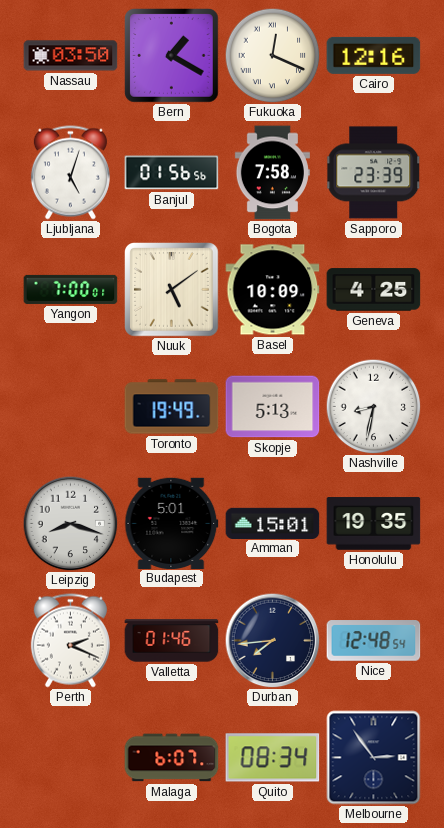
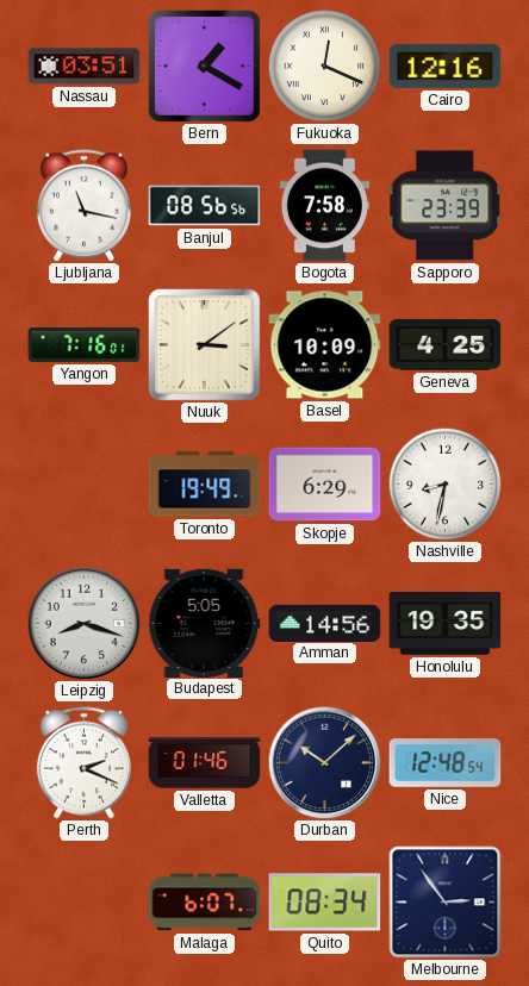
Nassau: 03:50 -> 03:51 (85, 67)
Ljubljana: 5:03 -> 11:17 (83, 206)
Banjul: 01:56 -> 08:56 (205, 206)
Yangon: 7:00 -> 7:16 (85, 344)
Nuuk: 5:09 -> 3:09 (205, 345)
Skopje: 5:13 -> 6:29 (325, 485)
Budapest: 5:01 -> 5:05 (205, 623)
Amman: 15:01 -> 14:56 (325, 623)
Durban: 7:44 -> 10:08 (324, 762)
